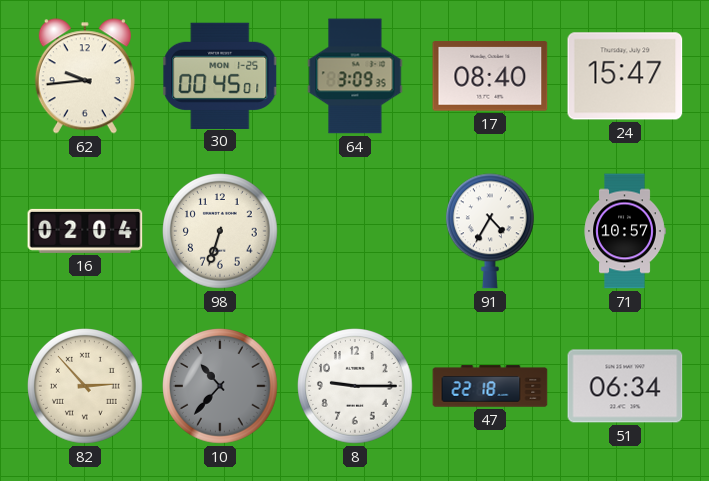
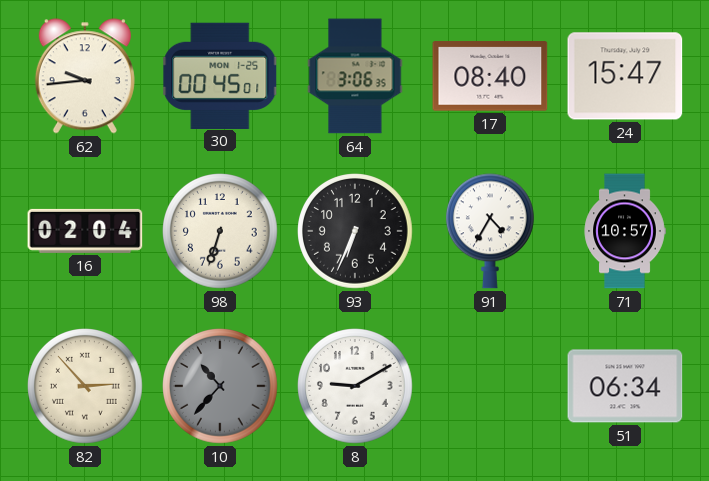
64: 3:09 -> 3:06 (355, 76)
93: none -> 6:34 (356, 232)
8: 9:15 -> 9:10 (356, 387)
47: 22:18 -> none (490, 386)
